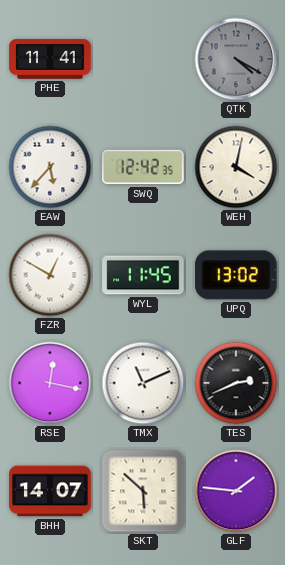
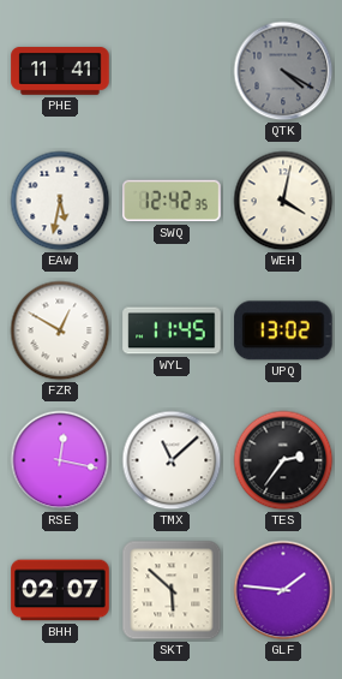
EAW: 5:37 -> 5:32 (60, 201)
TMX: 11:11 -> 11:08 (172, 460)
TES: 2:41 -> 2:36 (283, 460)
BHH: 14:07 -> 02:07 (60, 590)
